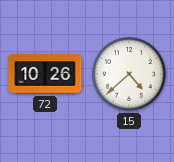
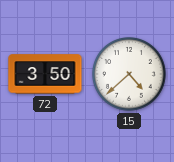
72: 10:26 -> 3:50 (45, 74)
